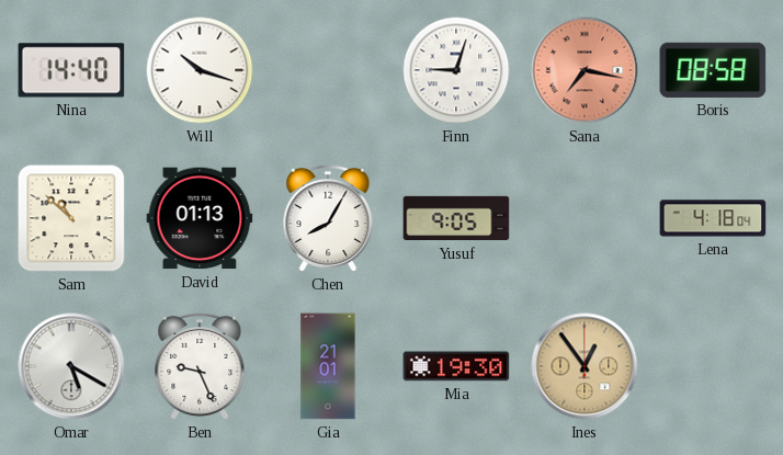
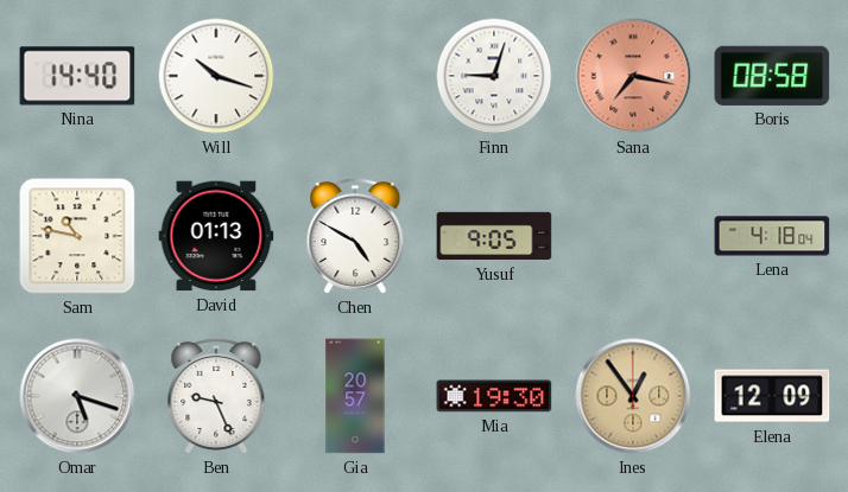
Sam: 10:52 -> 10:47 (77, 236)
Chen: 8:05 -> 4:50 (355, 236)
Omar: 5:20 -> 5:18 (77, 396)
Gia: 21:01 -> 20:57 (355, 396)
Elena: none -> 12:09 (772, 396)
